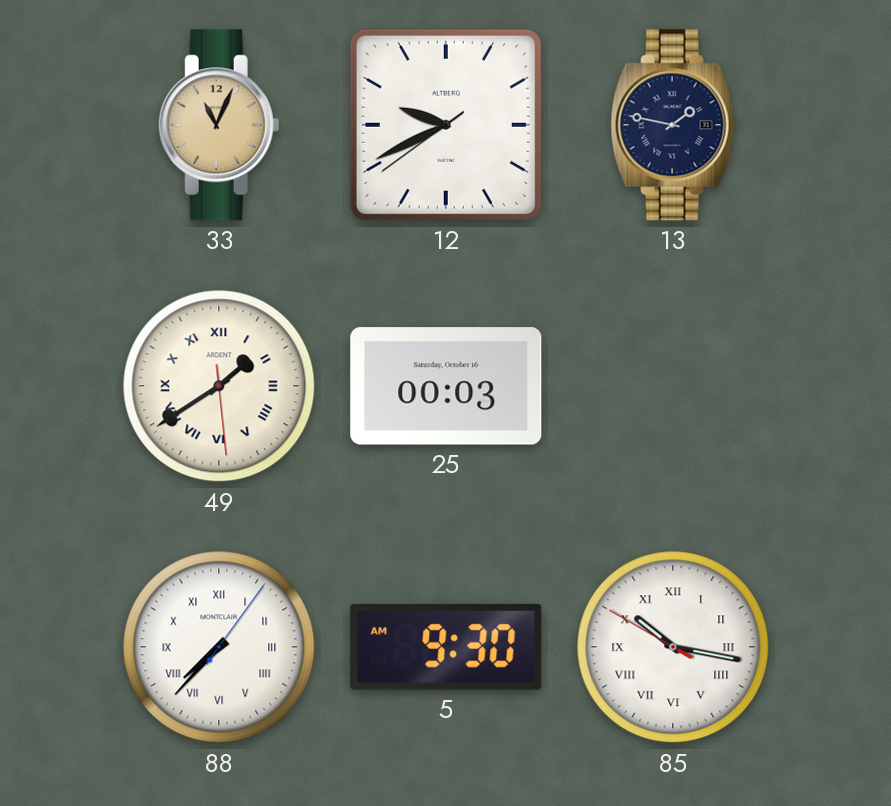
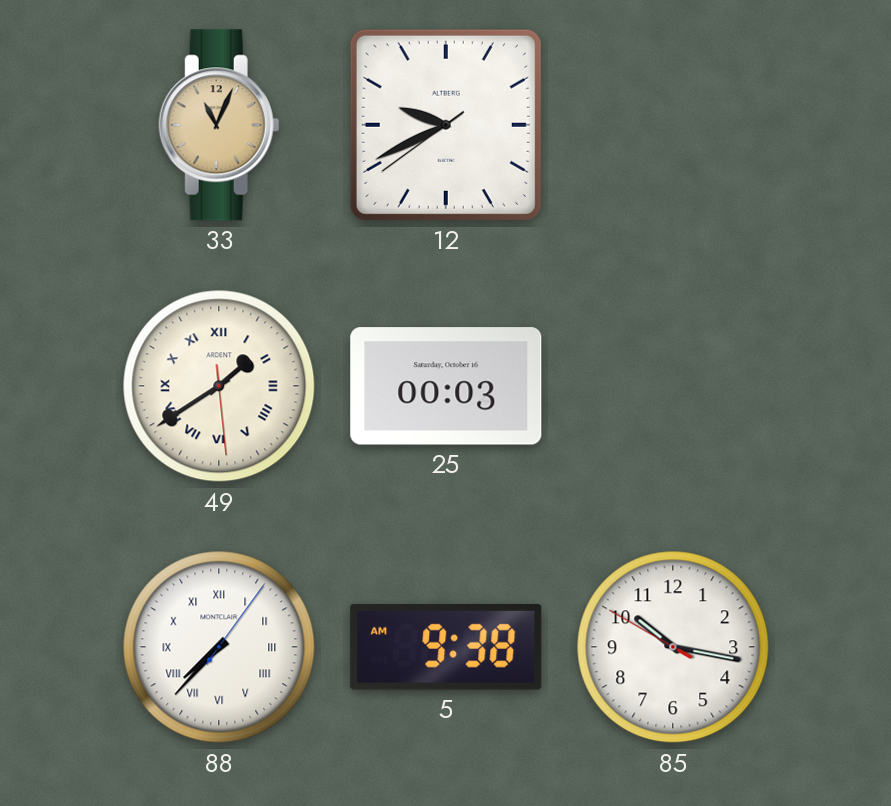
13: 1:47 -> none (673, 125)
5: 9:30 -> 9:38 (446, 647)
85 numerals: Roman -> Arabic (673, 647)
